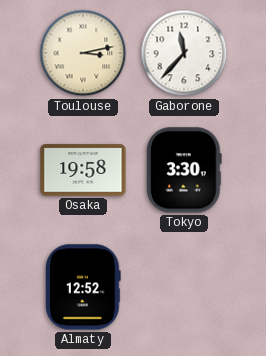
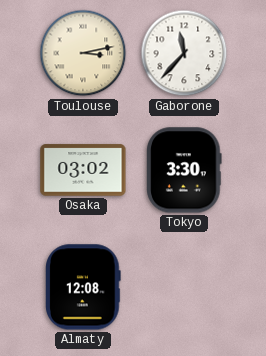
Osaka: 19:58 -> 03:02 (83, 170)
Almaty: 12:52 -> 12:08 (84, 287)
